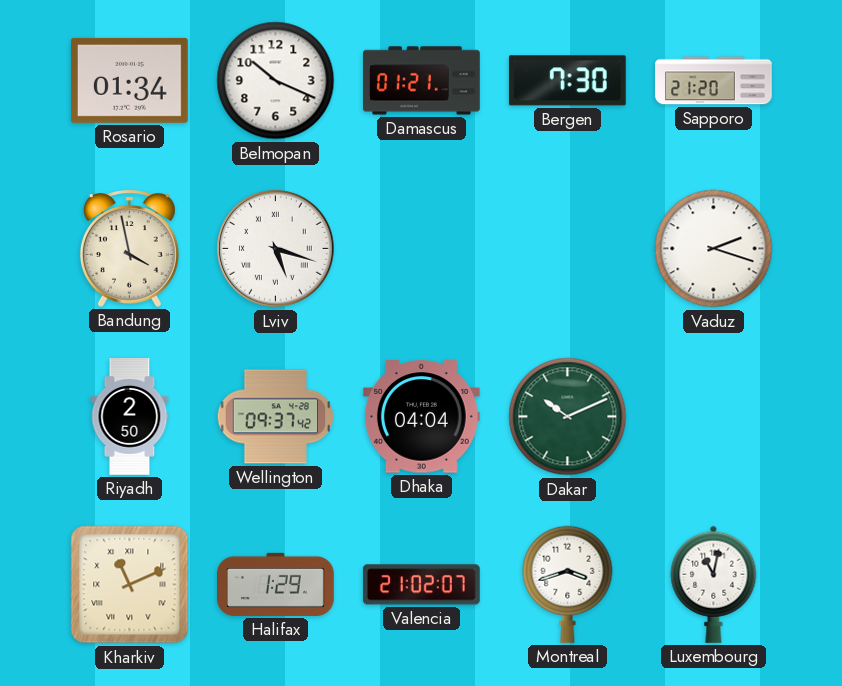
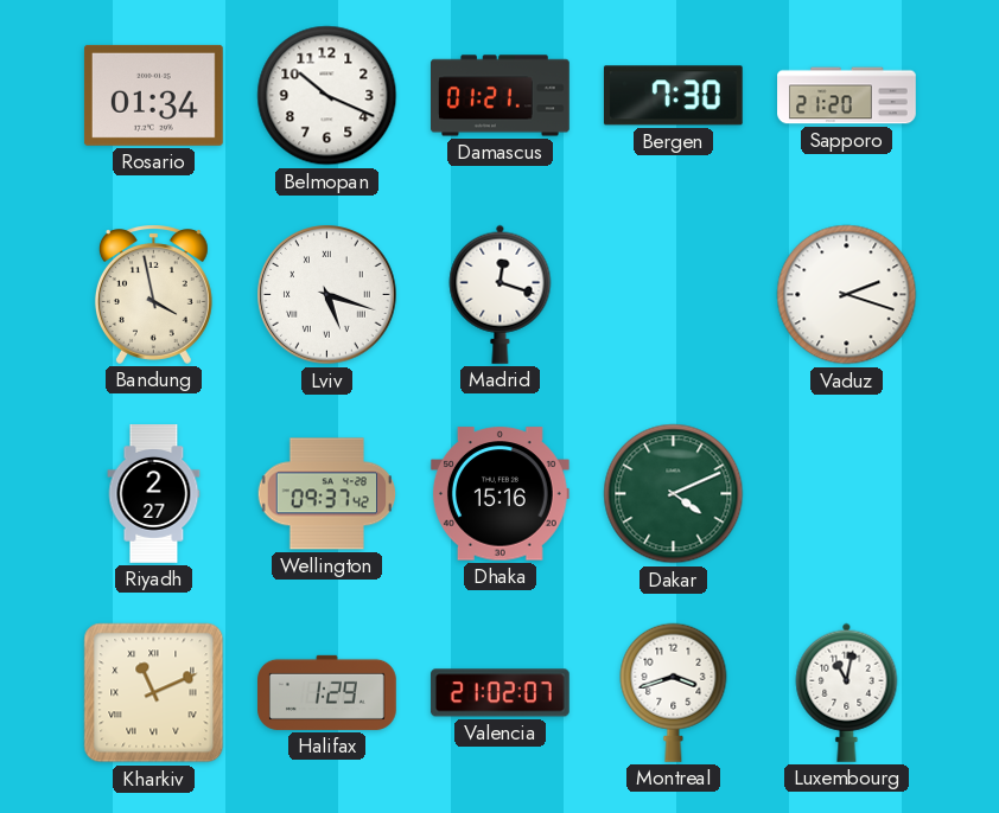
Madrid: none -> 12:18 (501, 294)
Riyadh: 2:50 -> 2:27 (154, 494)
Dhaka: 04:04 -> 15:16 (499, 494)
Dakar: 10:11 -> 4:11 (674, 494)
